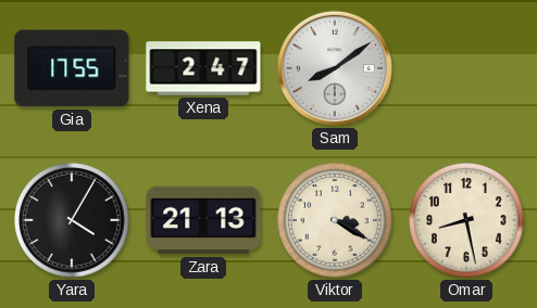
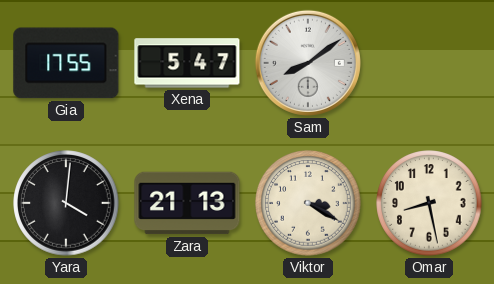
Xena: 2:47 -> 5:47 (187, 63)
Yara: 4:05 -> 4:01 (66, 203)
